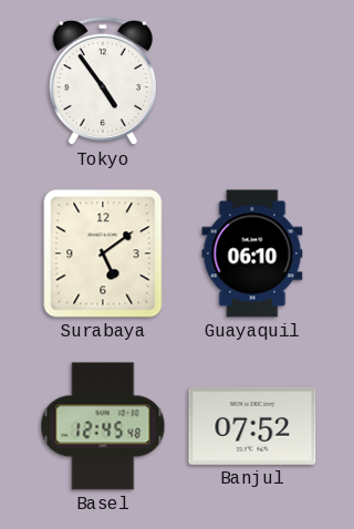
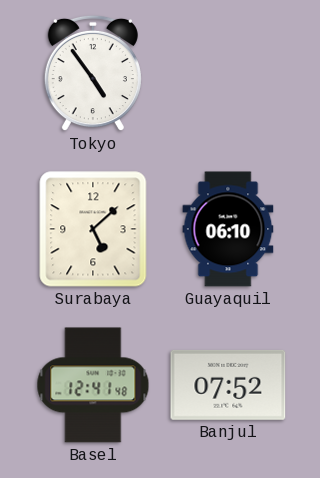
Surabaya: 5:09 -> 5:08 (93, 229)
Basel: 12:45 -> 12:41 (93, 385)
